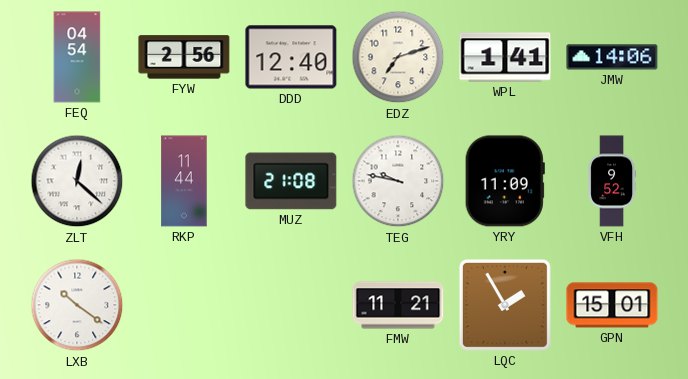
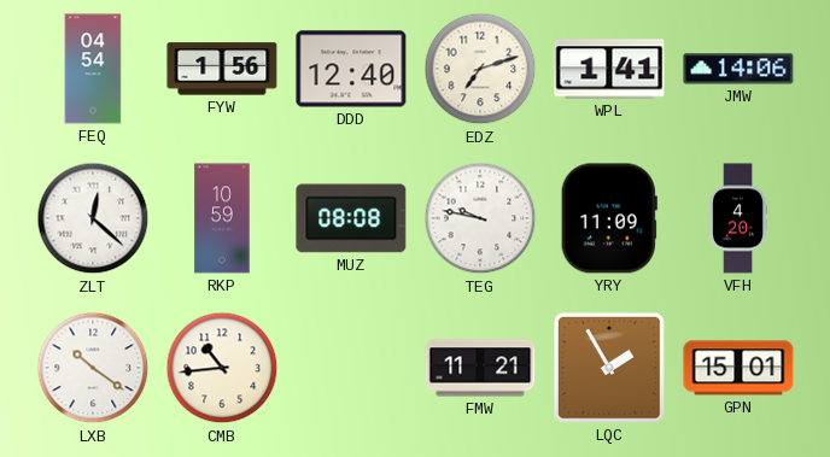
FYW: 2:56 -> 1:56 (222, 69)
RKP: 11:44 -> 10:59 (222, 218)
MUZ: 21:08 -> 08:08 (351, 218)
VFH: 9:52 -> 4:20 (738, 218)
CMB: none -> 10:44 (222, 368)
